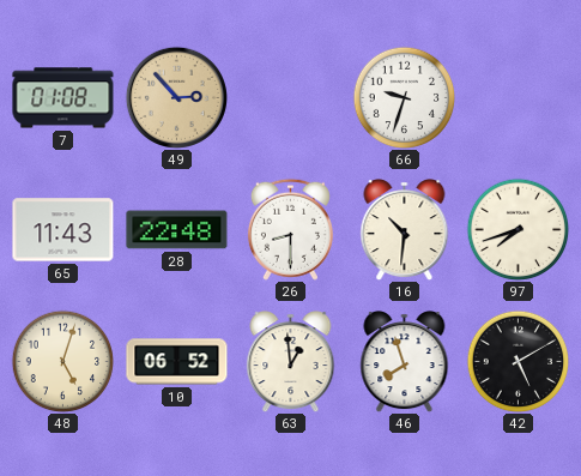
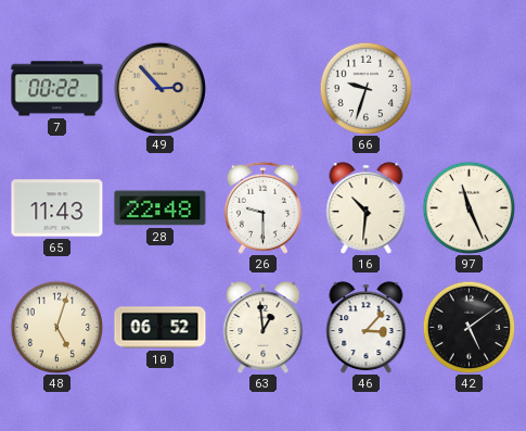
7: 01:08 -> 00:22 (57, 89)
26: 8:30 -> 9:30 (262, 207)
97: 7:42 -> 11:26 (469, 207)
46: 7:57 -> 3:07 (367, 328)
42: 5:10 -> 5:09 (469, 327)
